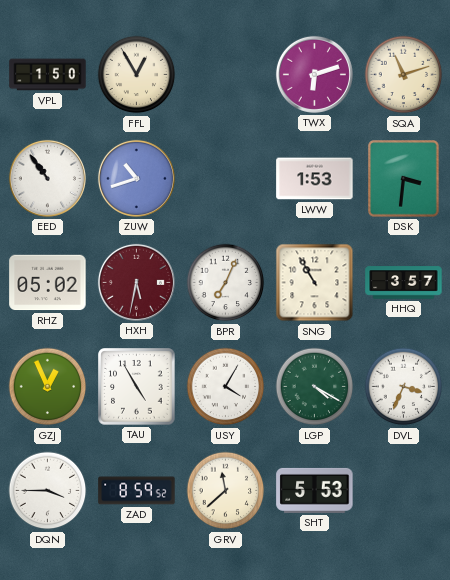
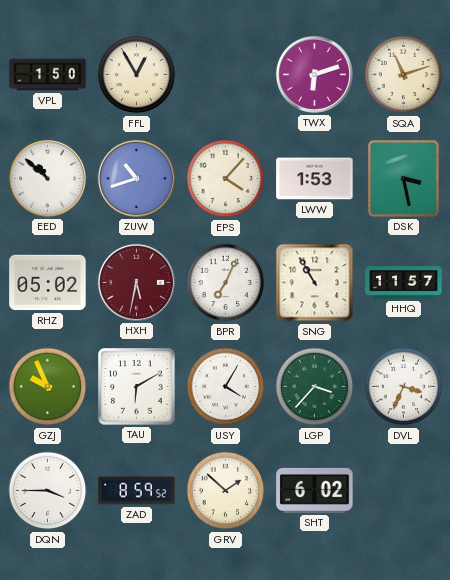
EED: 10:54 -> 10:52 (47, 178)
EPS: none -> 4:07 (226, 179)
DSK: 3:31 -> 3:28 (404, 179)
HHQ: 3:57 -> 11:57 (404, 283)
GZJ: 12:56 -> 9:56 (48, 387)
TAU: 4:55 -> 6:10 (137, 387)
LGP: 4:20 -> 3:37 (315, 387)
GRV: 11:38 -> 1:52 (226, 491)
SHT: 5:53 -> 6:02 (315, 490)
